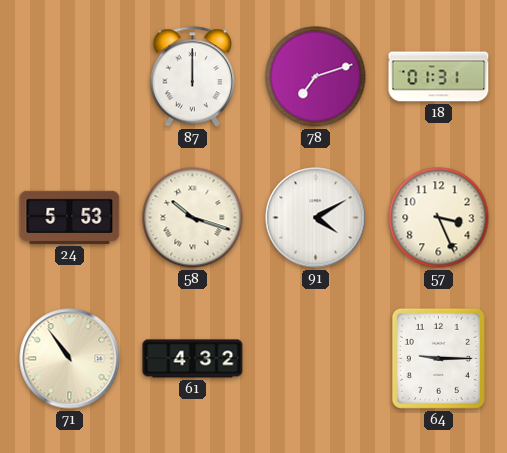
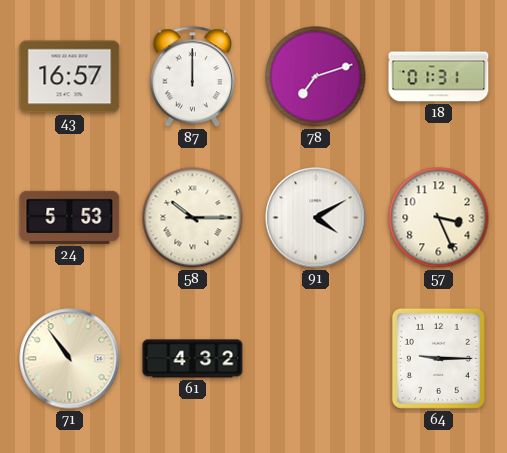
43: none -> 16:57 (70, 77)
58: 10:18 -> 10:15 (193, 218)
